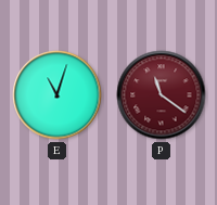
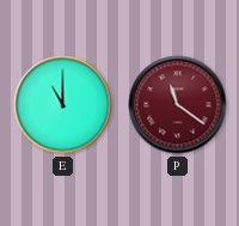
E: 11:03 -> 11:00 (63, 105)
